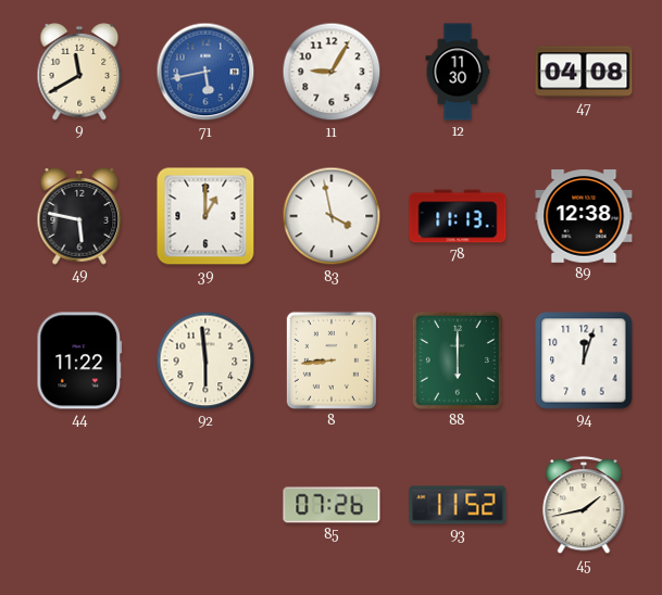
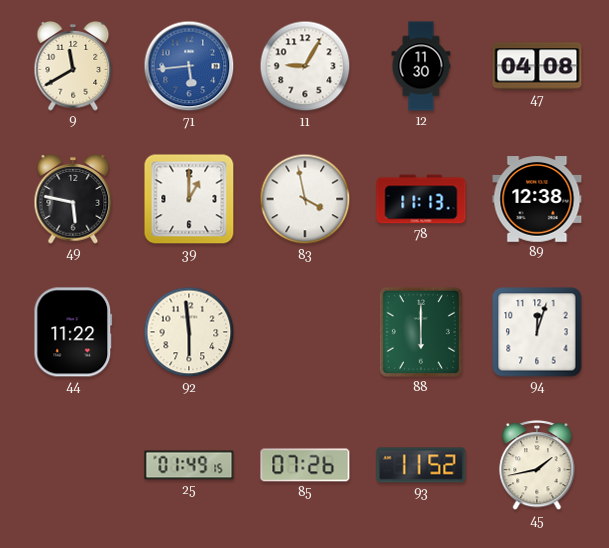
71: 5:43 -> 5:44 (189, 66)
8: 8:44 -> none (332, 360)
25: none -> 01:49 (189, 465)
